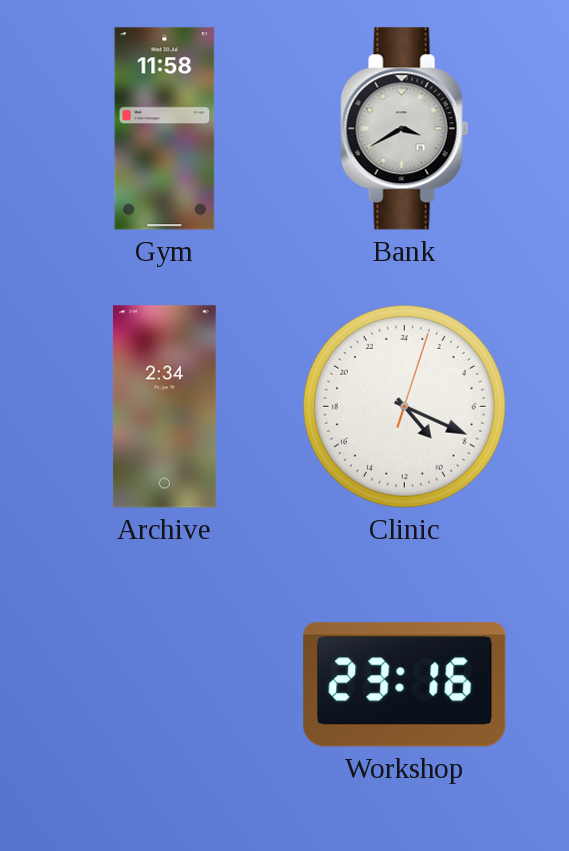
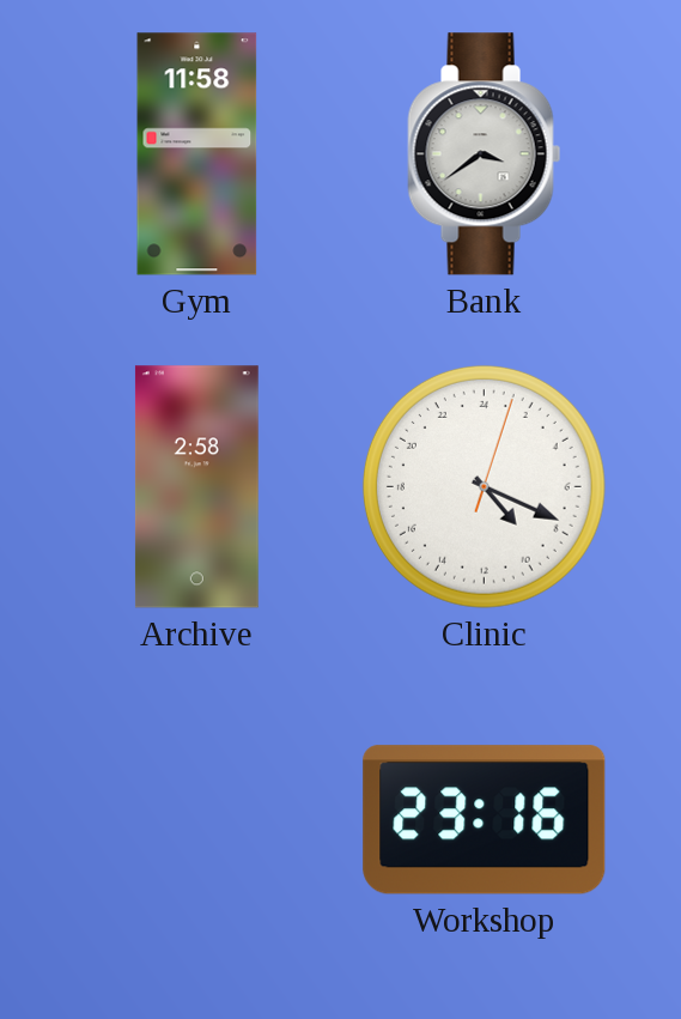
Bank: 3:40 -> 3:39 (485, 154)
Archive: 2:34 -> 2:58 (196, 487)
